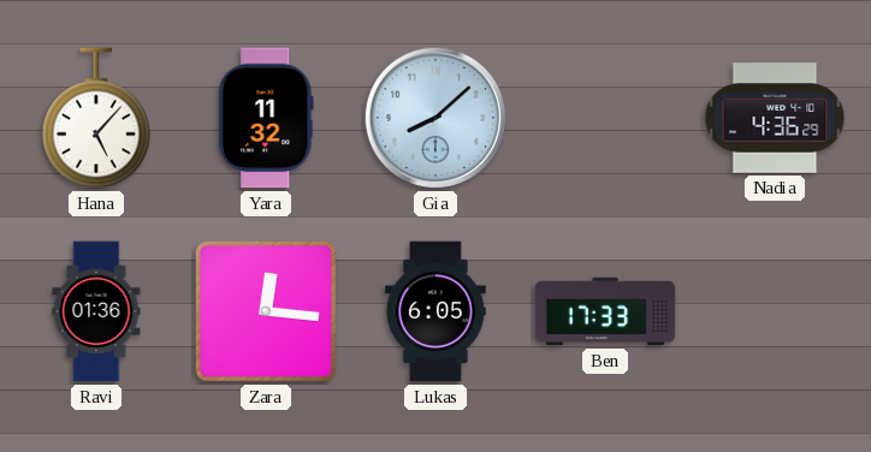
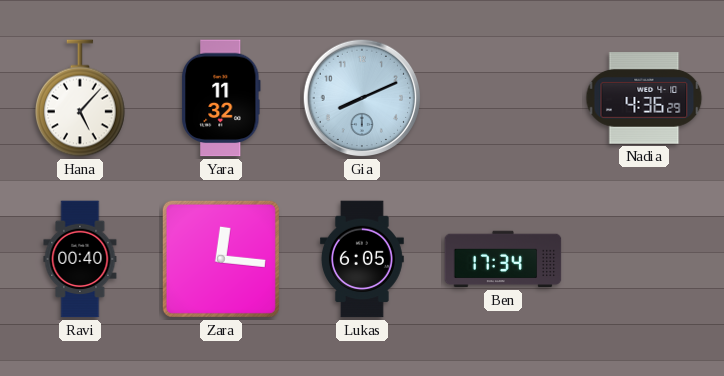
Gia: 8:08 -> 8:11 (362, 98)
Ravi: 01:36 -> 00:40 (80, 259)
Ben: 17:33 -> 17:34 (503, 259)
